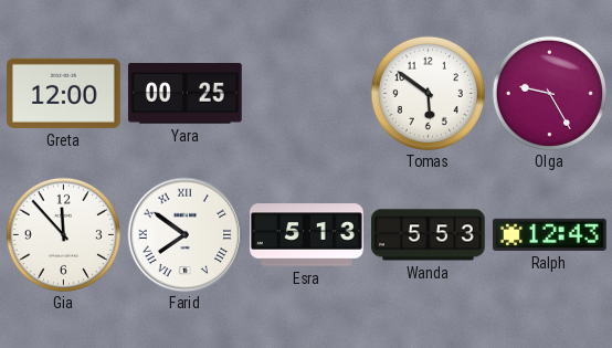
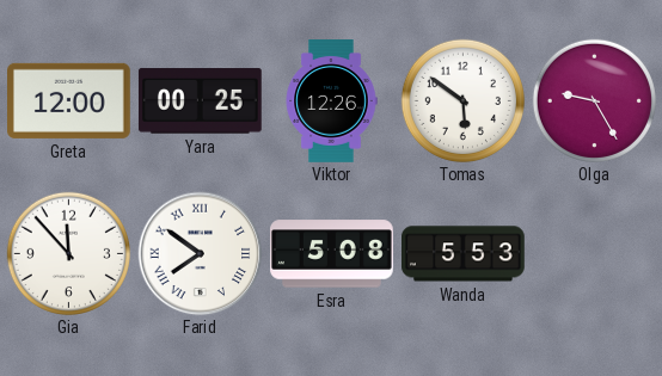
Viktor: none -> 12:26 (331, 101)
Esra: 5:13 -> 5:08 (332, 254)
Ralph: 12:43 -> none (550, 234)
